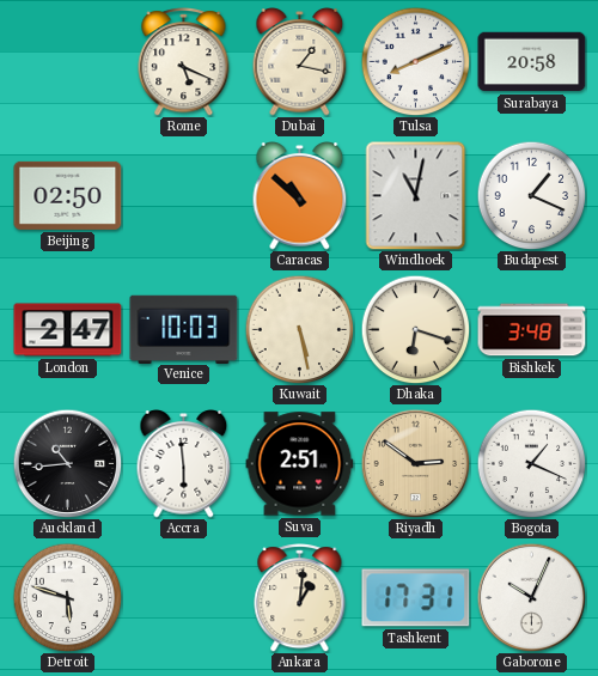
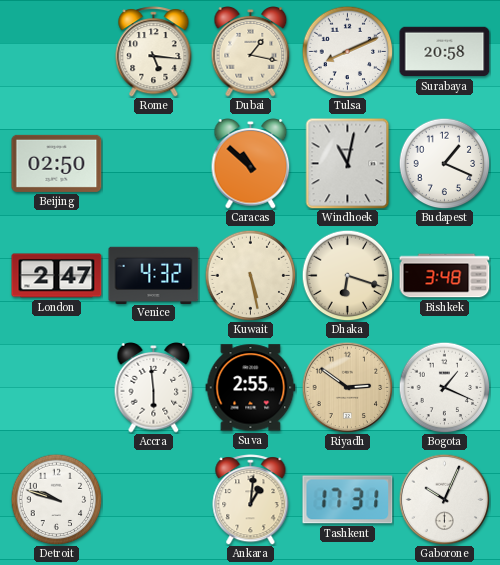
Rome: 5:19 -> 5:16 (154, 52)
Venice: 10:03 -> 4:32 (154, 275)
Auckland: 10:44 -> none (67, 463)
Suva: 2:51 -> 2:55 (251, 388)
Detroit: 5:48 -> 9:48 (56, 499)
